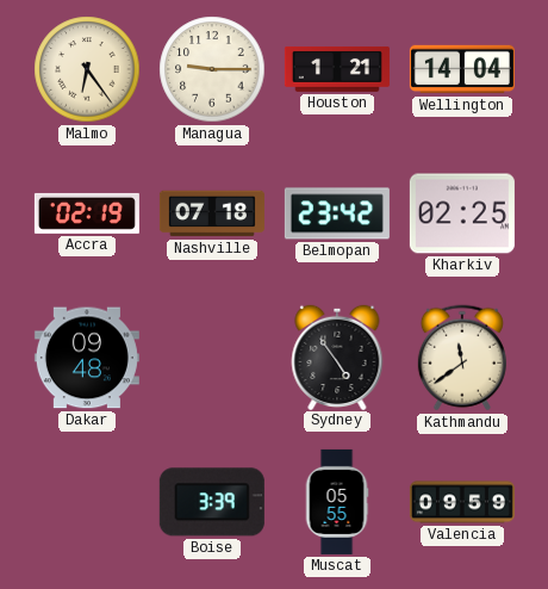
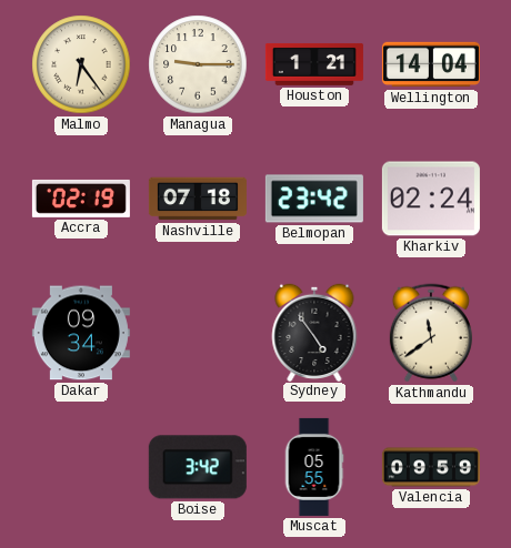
Kharkiv: 02:25 -> 02:24 (431, 199)
Dakar: 09:48 -> 09:34 (81, 333)
Boise: 3:39 -> 3:42 (198, 467)
